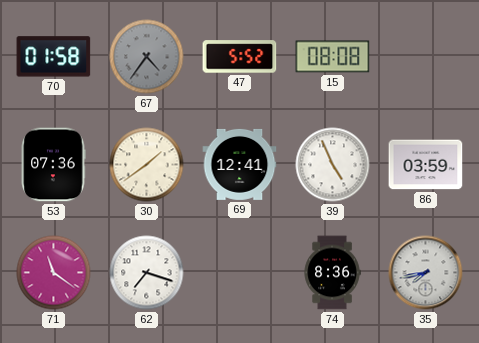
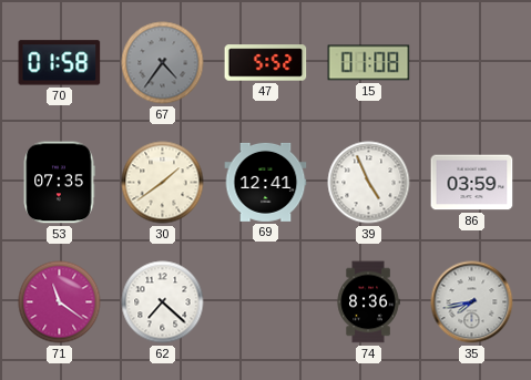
15: 08:08 -> 01:08 (369, 63)
53: 07:36 -> 07:35 (59, 183)
62: 7:18 -> 7:22 (163, 302)
